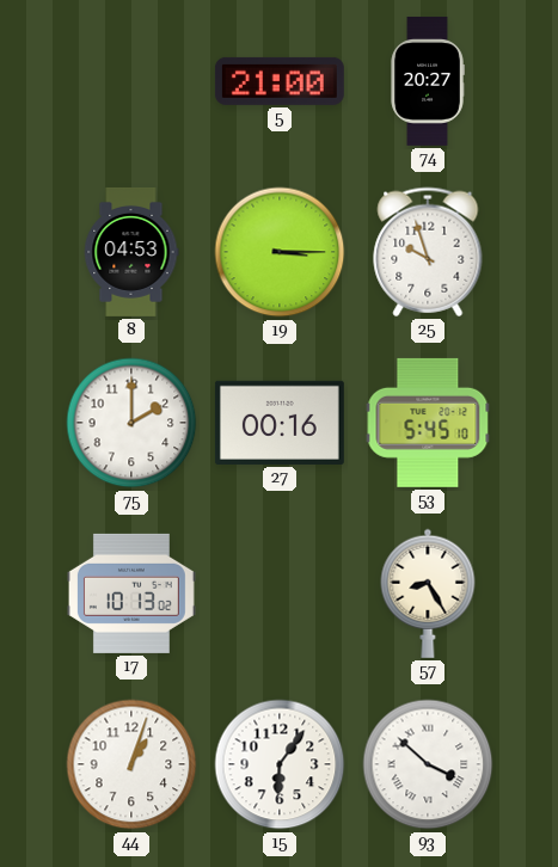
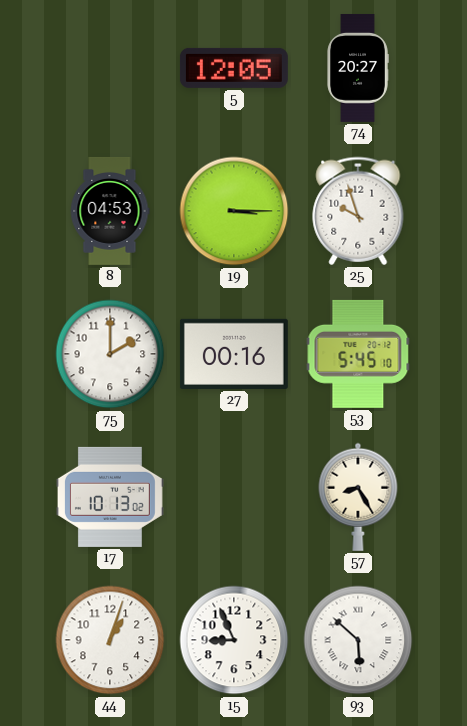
5: 21:00 -> 12:05 (234, 68)
15: 6:06 -> 8:56 (234, 640)
93: 3:52 -> 5:52 (358, 640)
